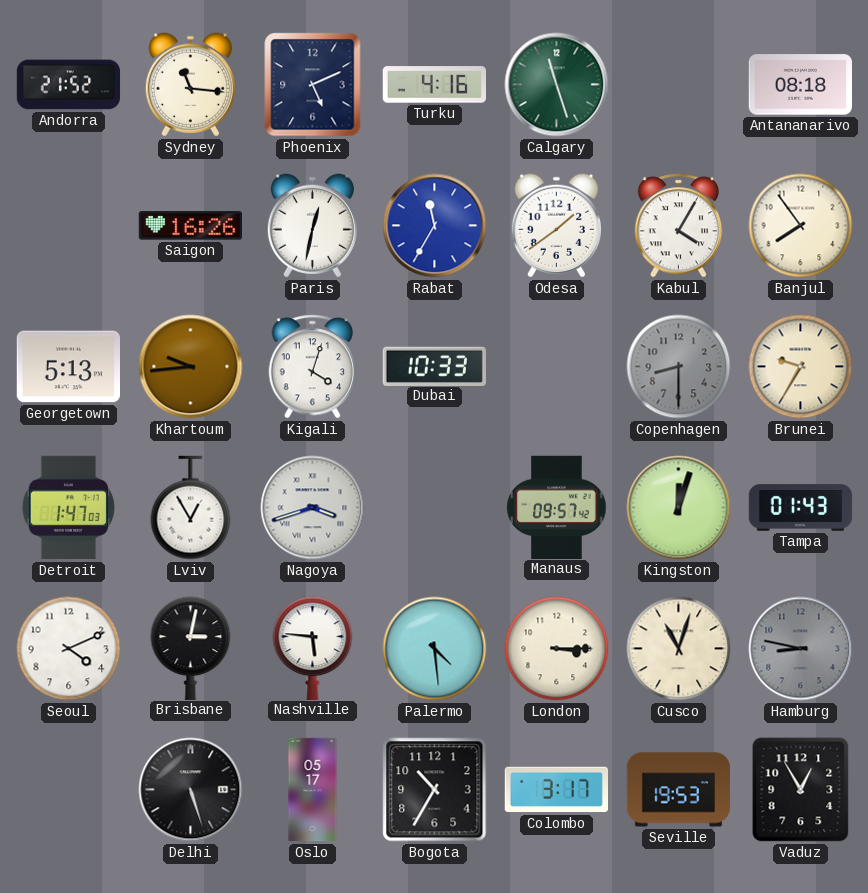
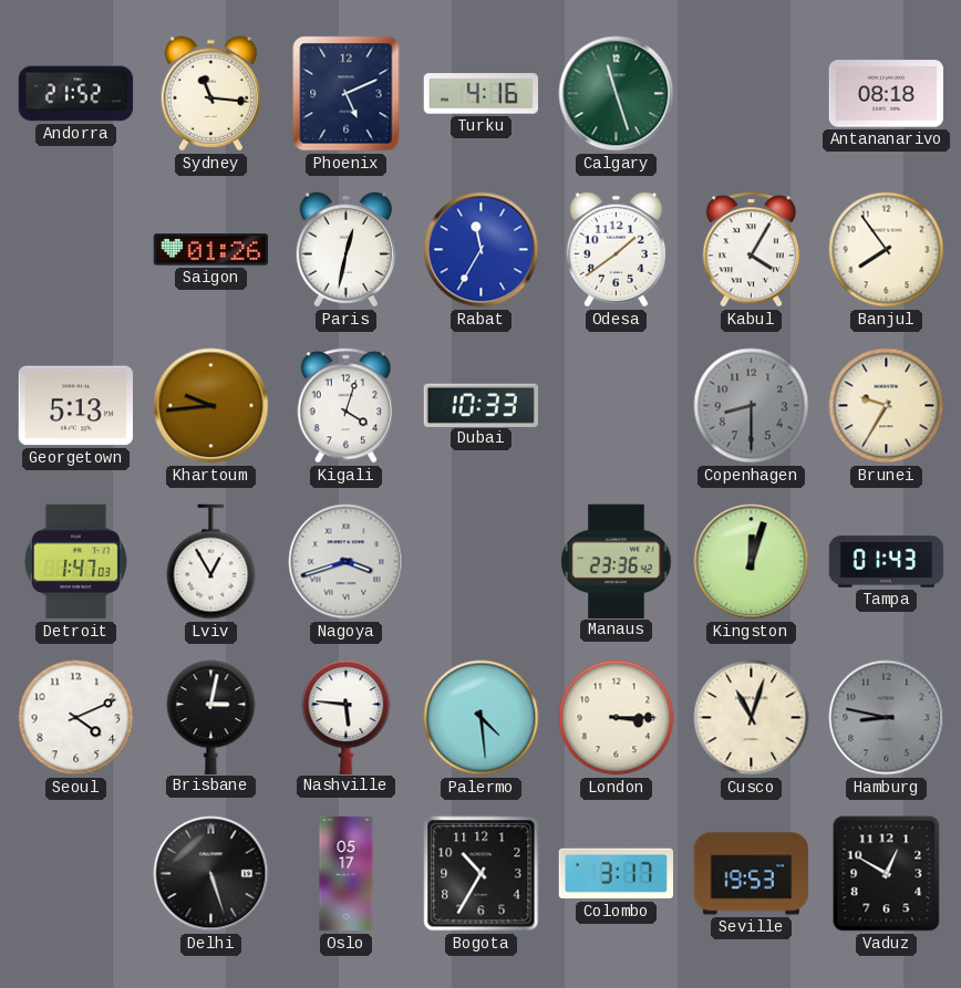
Saigon: 16:26 -> 01:26 (210, 250)
Manaus: 09:57 -> 23:36 (617, 561)
Vaduz: 12:55 -> 12:50 (887, 874)
